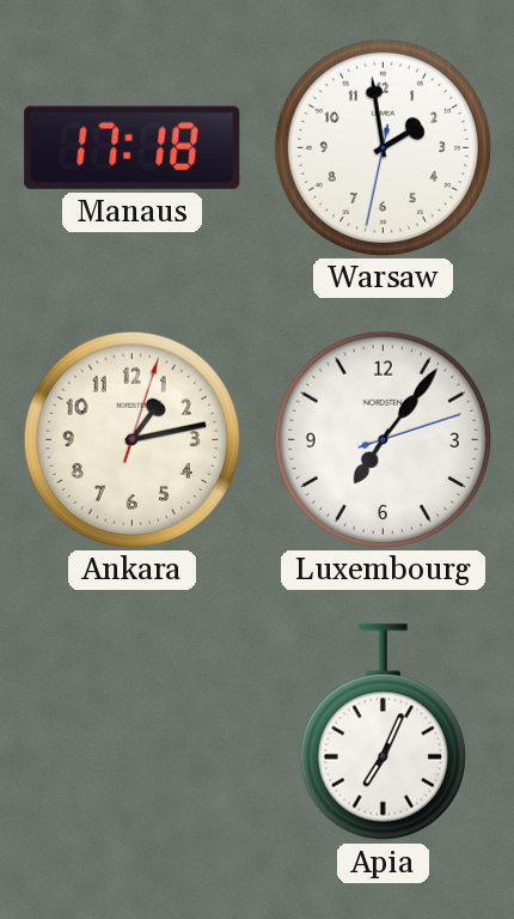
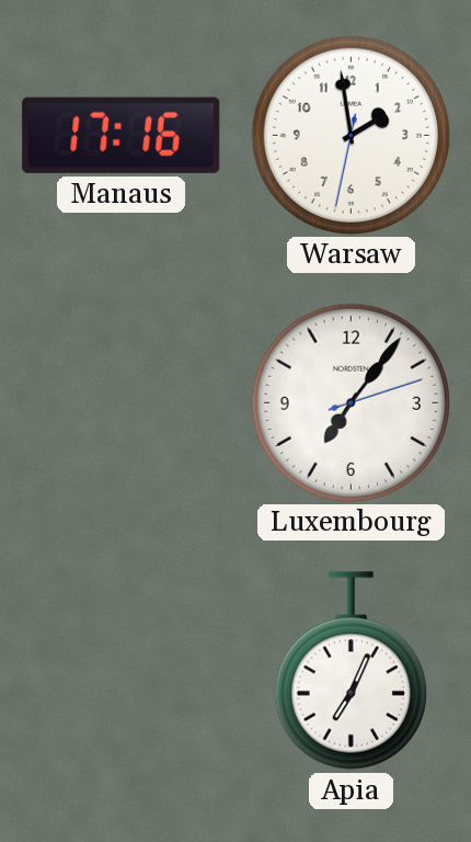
Manaus: 17:18 -> 17:16 (122, 135)
Ankara: 1:13 -> none (131, 439)
